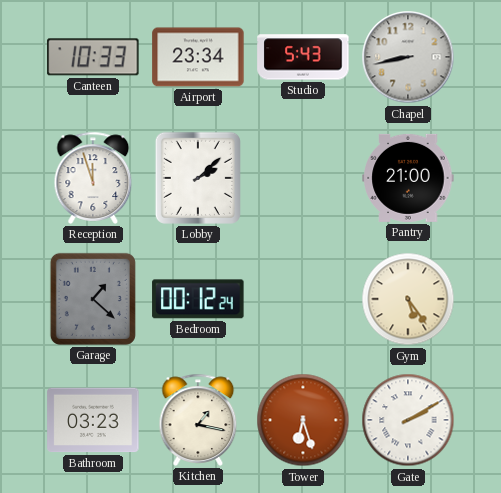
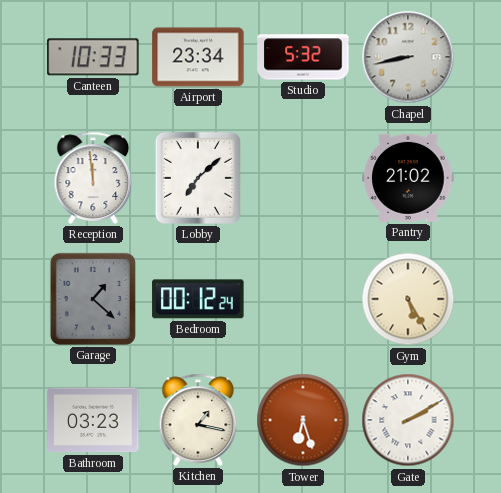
Studio: 5:43 -> 5:32 (303, 57)
Reception: 11:57 -> 11:59 (93, 178)
Lobby: 2:08 -> 7:08 (198, 178)
Pantry: 21:00 -> 21:02 (408, 178)
Gym: 5:24 -> 5:25 (408, 299)
